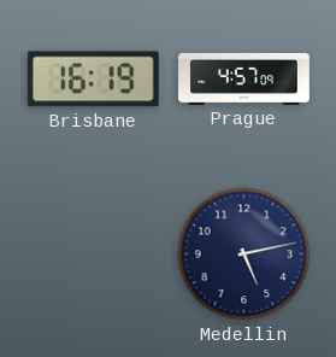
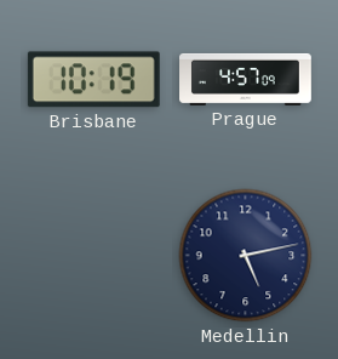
Brisbane: 16:19 -> 10:19 (93, 80)
